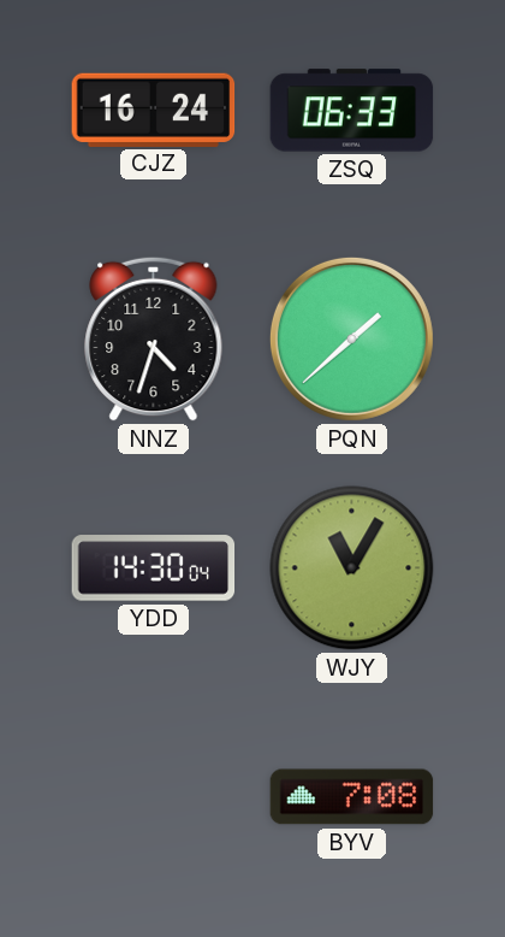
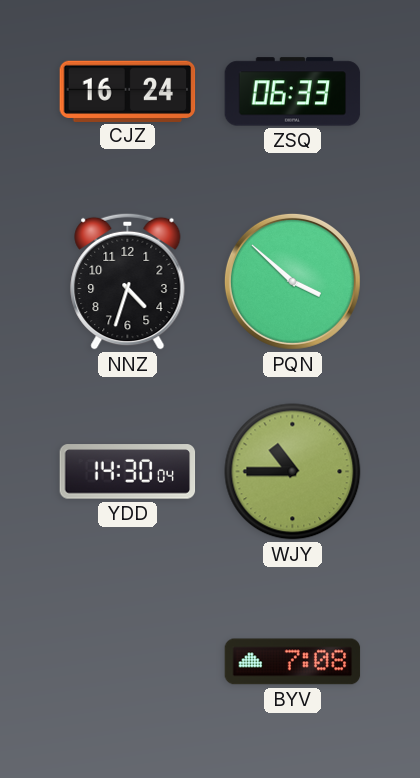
PQN: 1:38 -> 3:52 (292, 281)
WJY: 11:05 -> 10:45 (293, 472)
